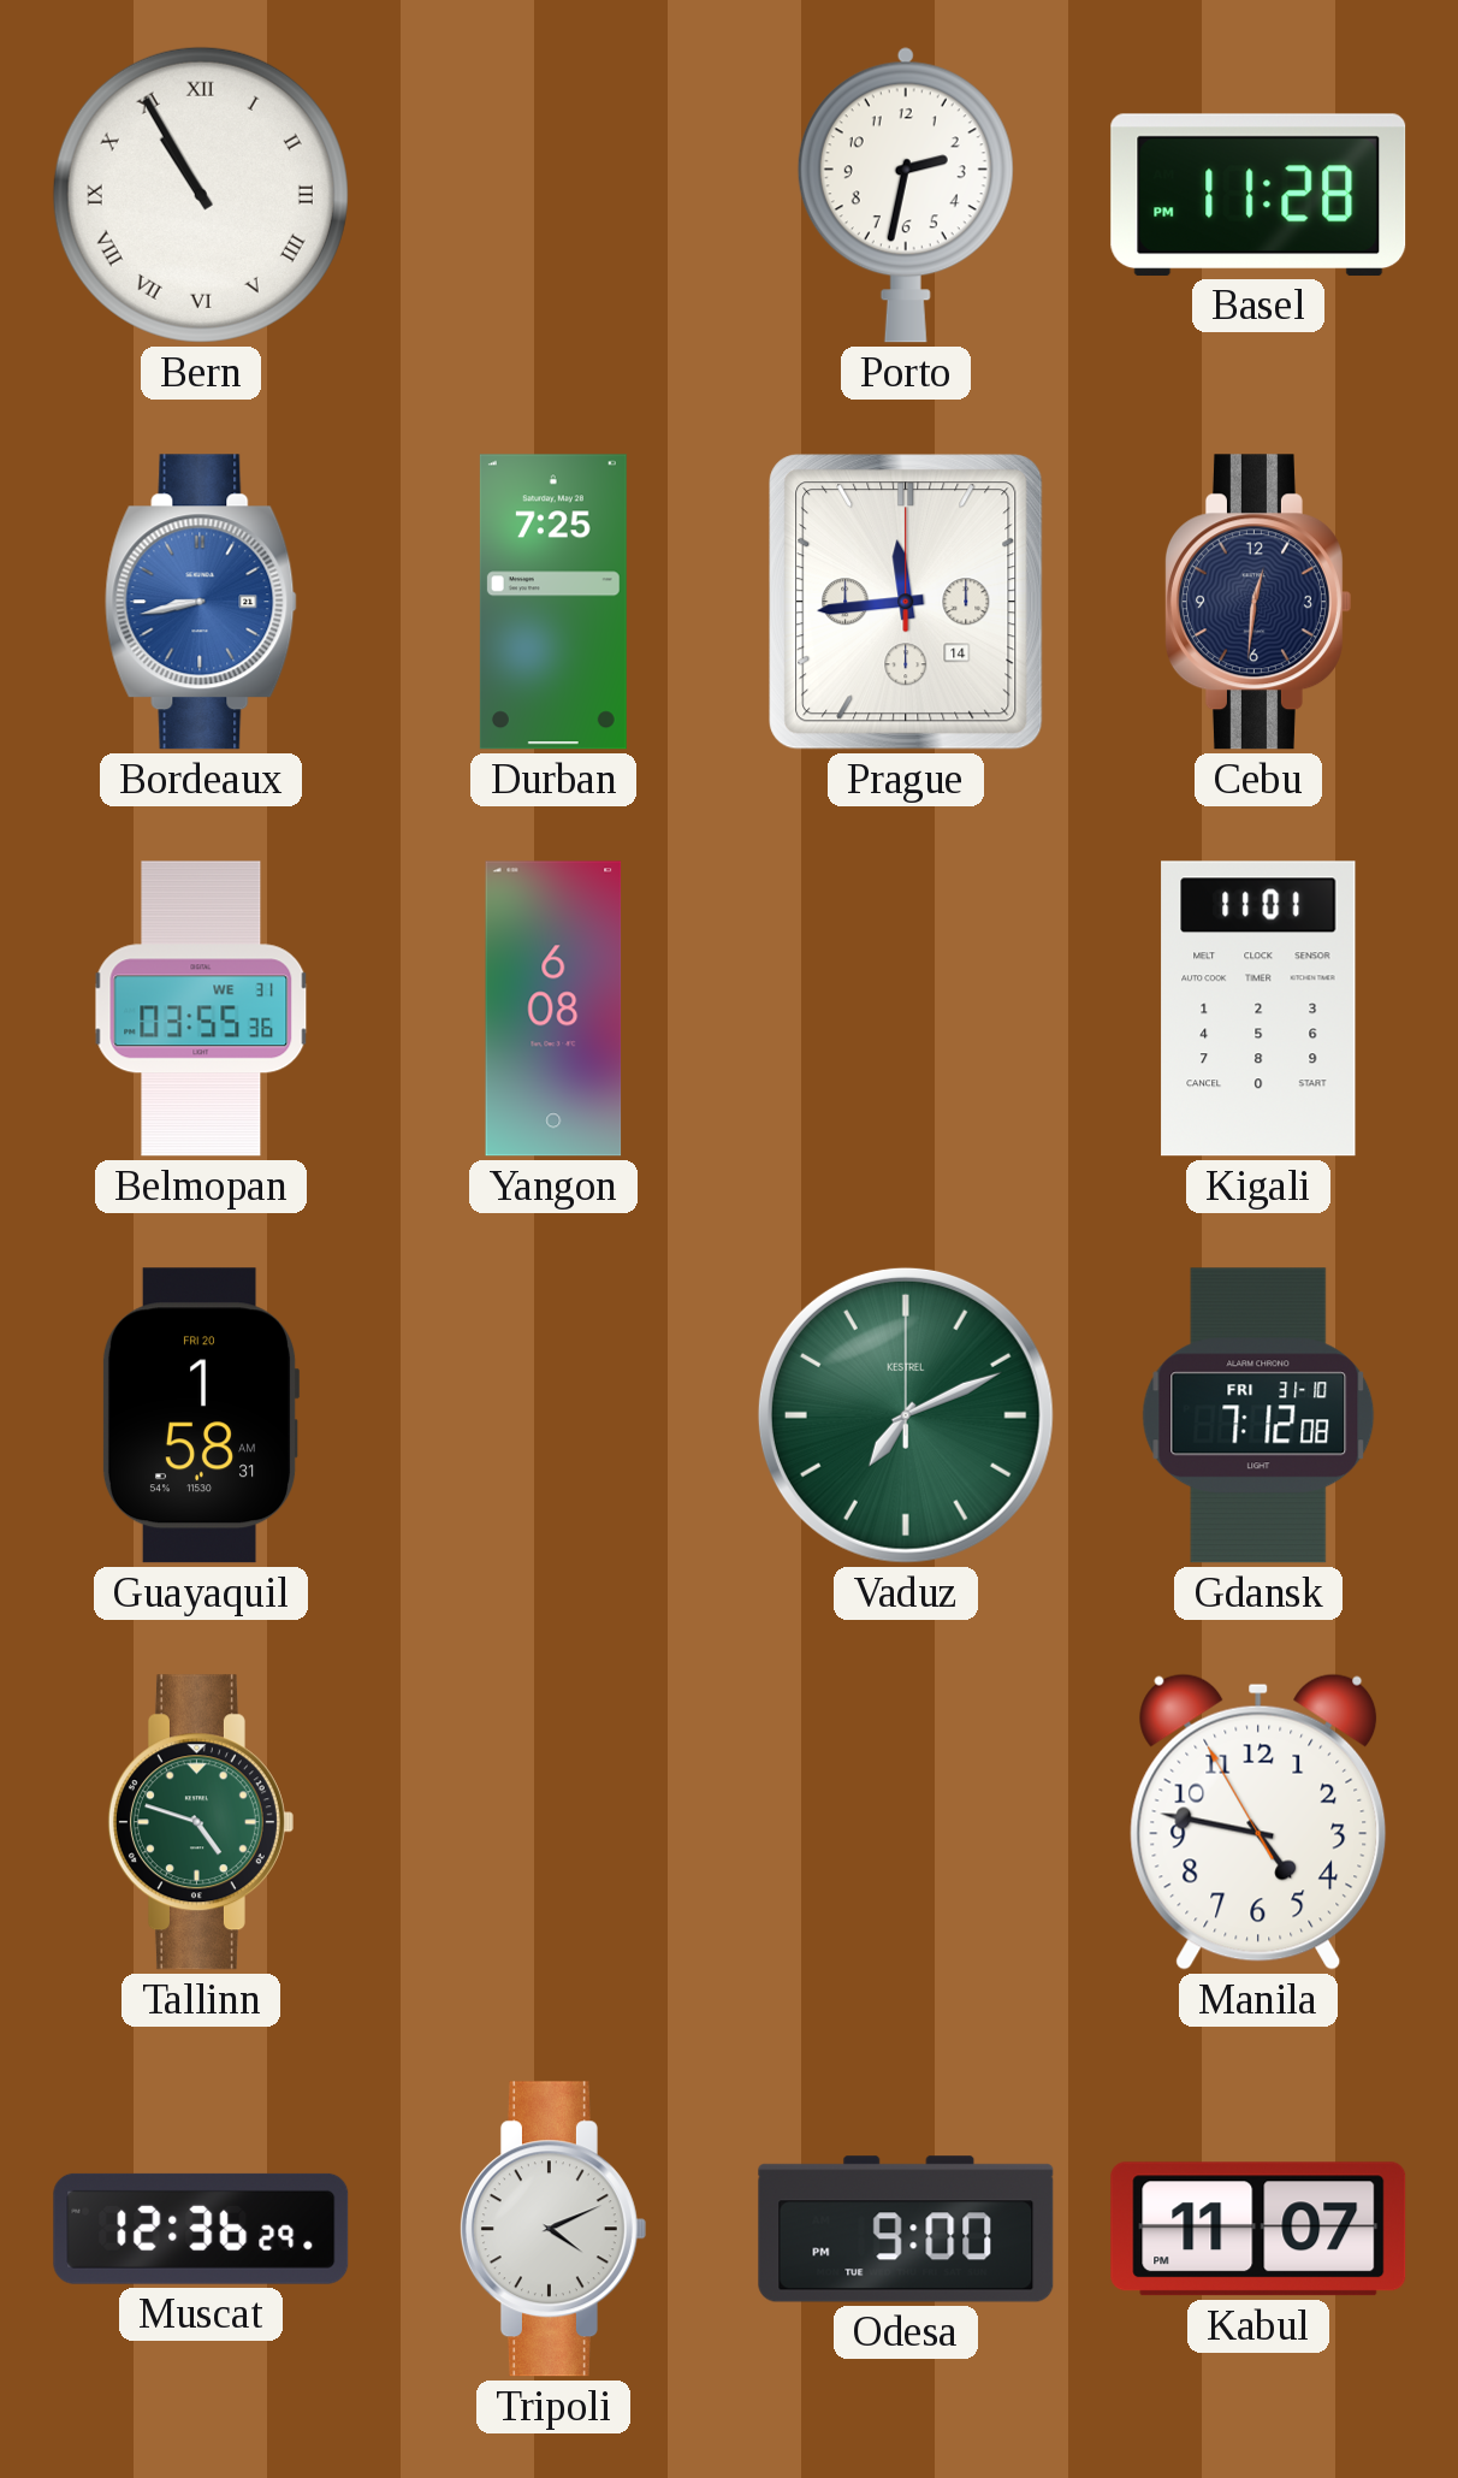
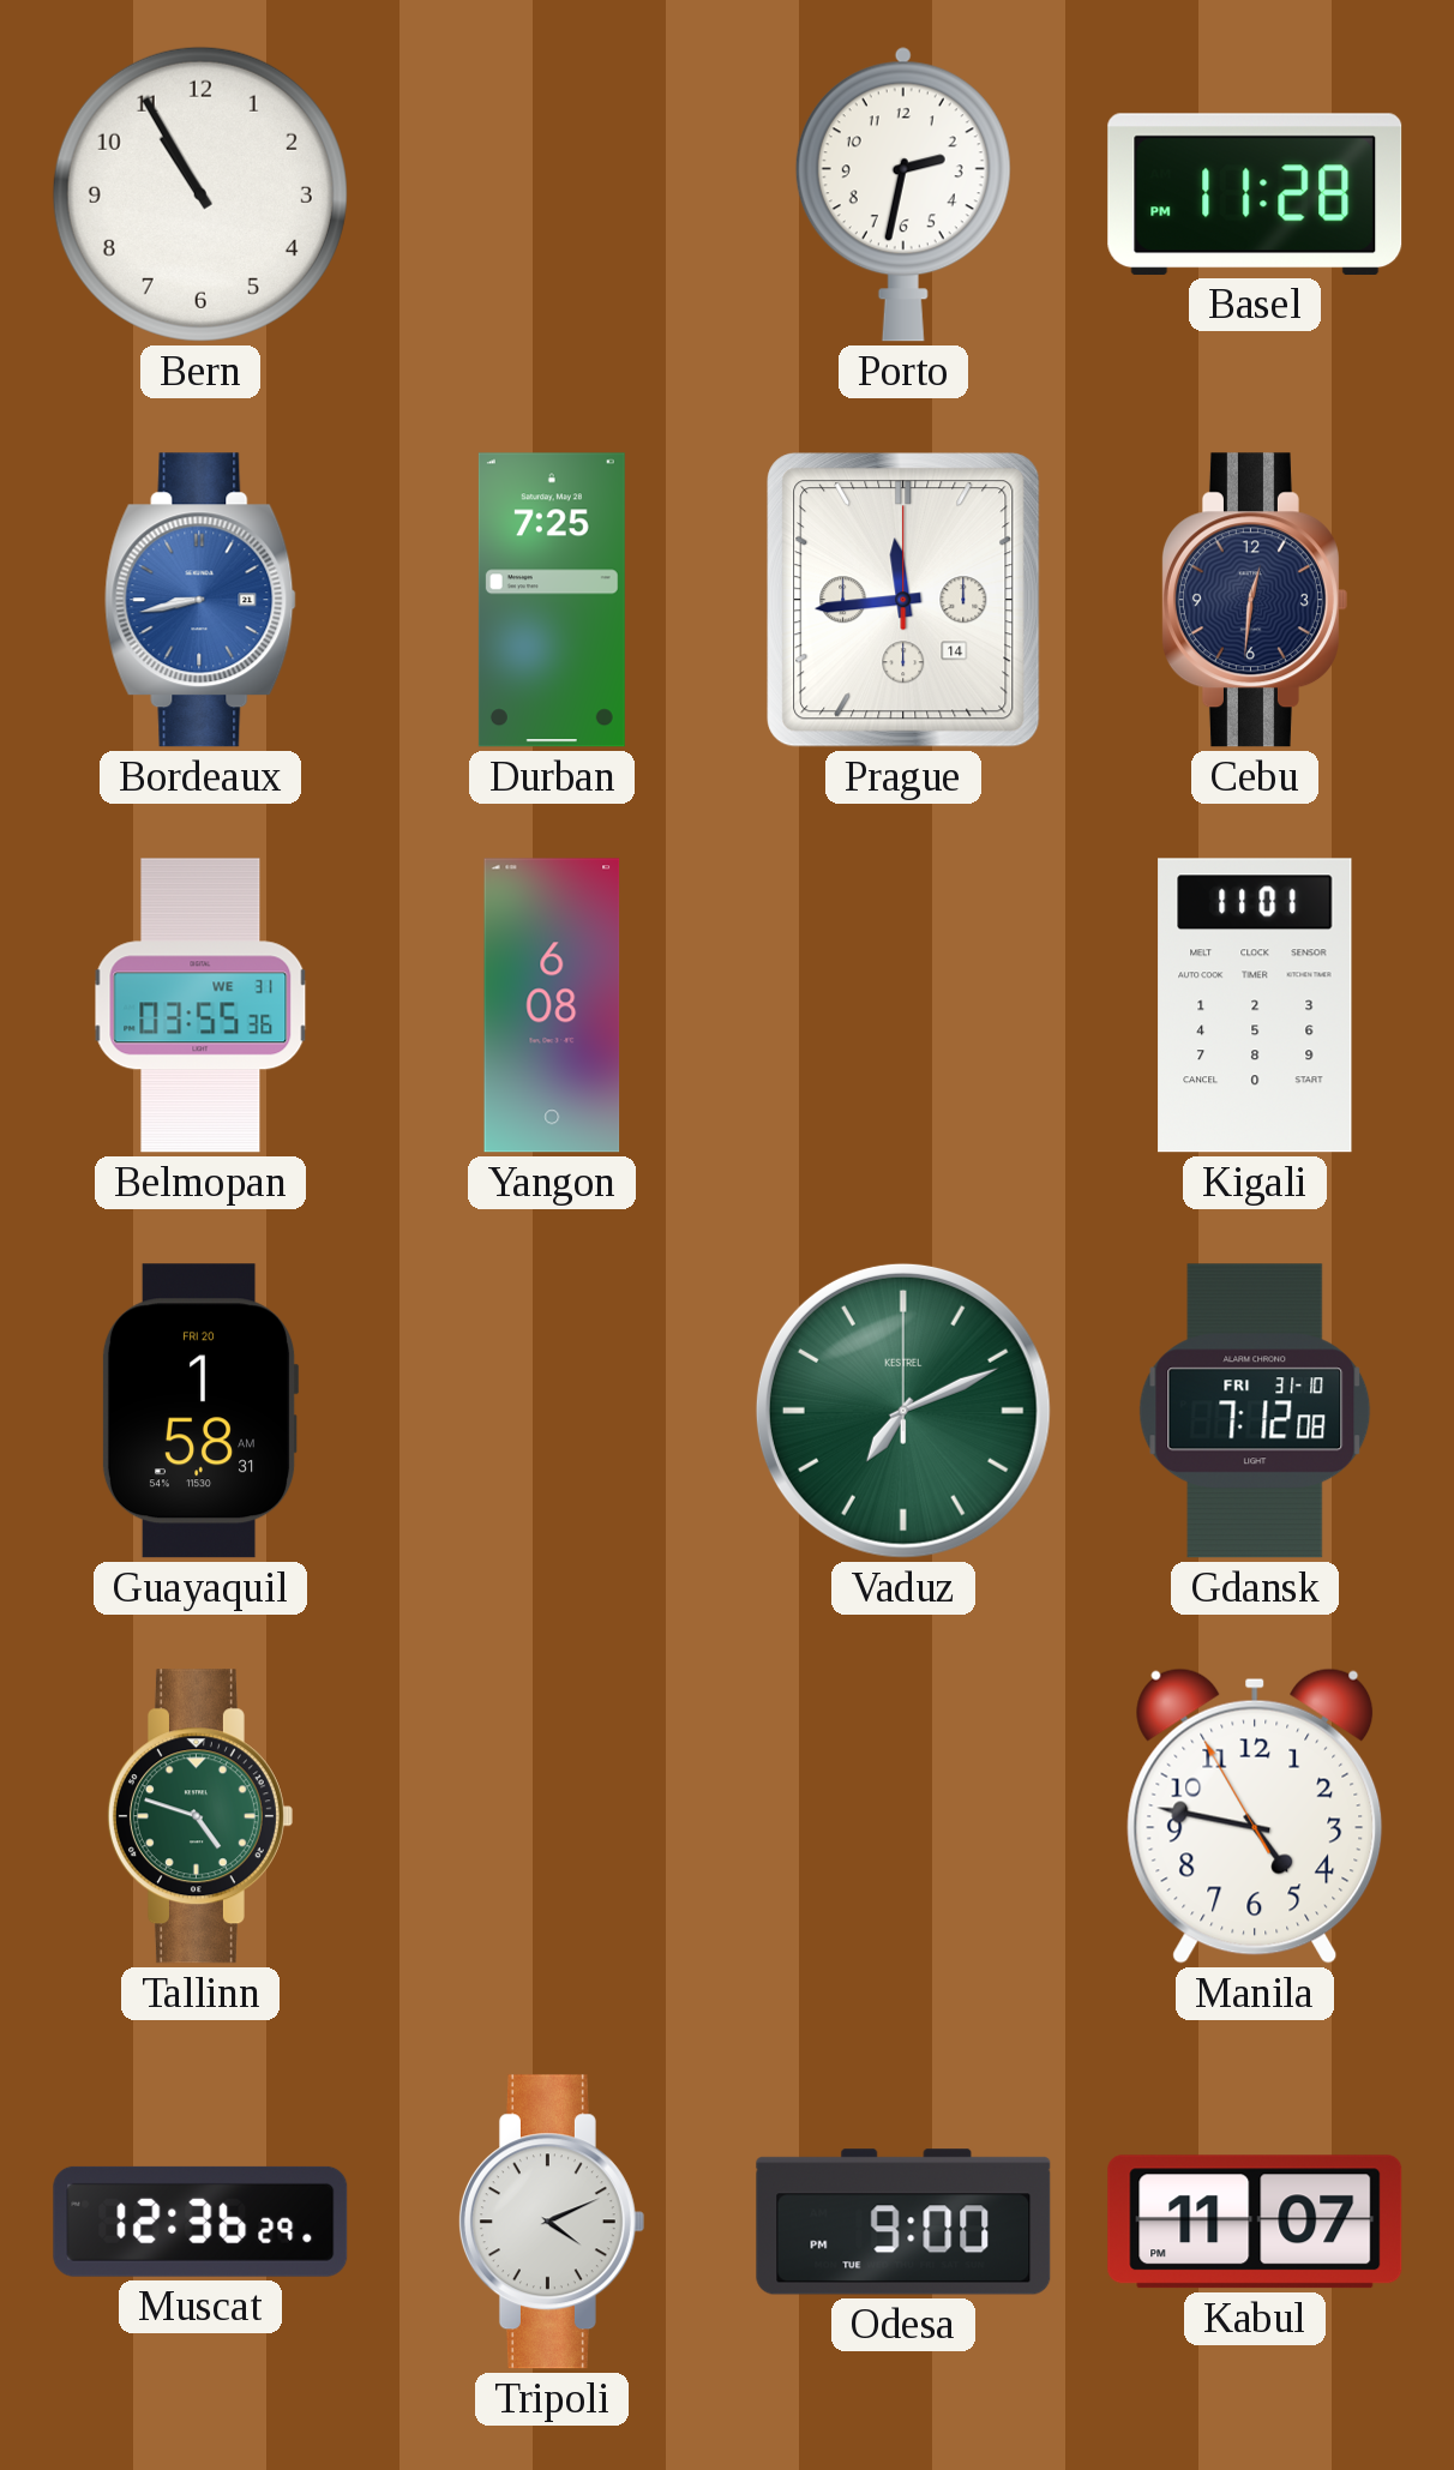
Bern numerals: Roman -> Arabic (200, 194)
